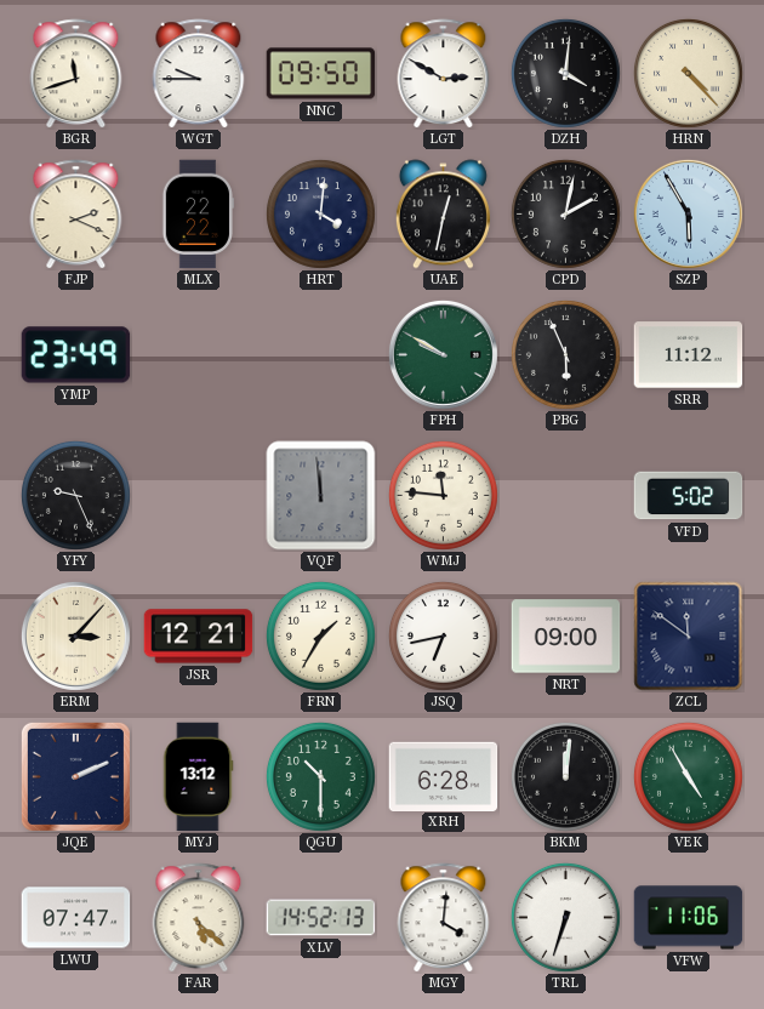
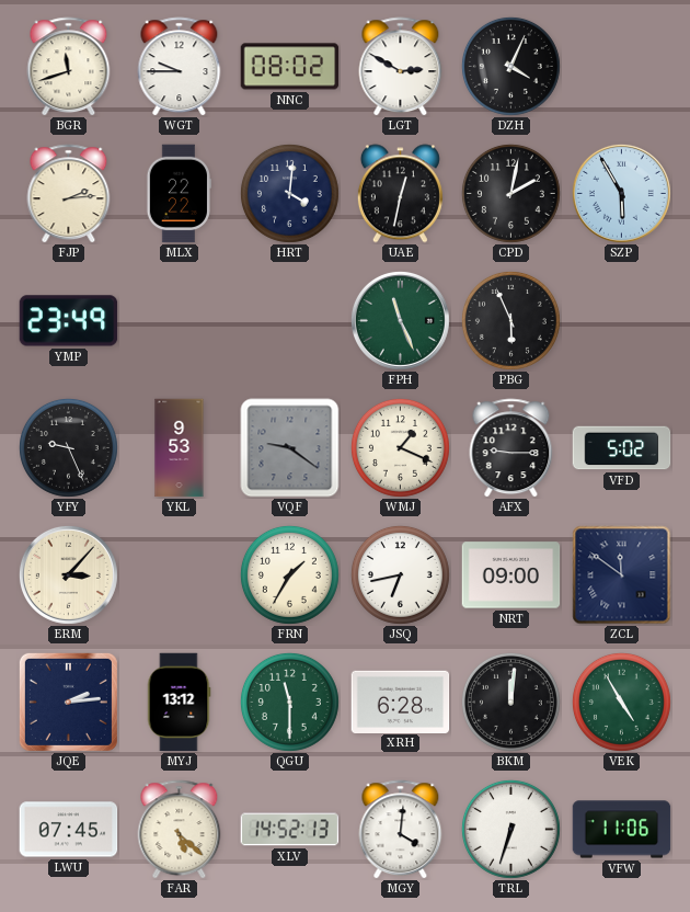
NNC: 09:50 -> 08:02 (290, 67)
DZH: 4:01 -> 4:04 (510, 66)
HRN: 4:23 -> none (688, 73)
FJP: 2:19 -> 2:14 (69, 194)
FPH: 9:50 -> 11:26 (400, 320)
SRR: 11:12 -> none (689, 355)
YKL: none -> 9:53 (180, 448)
VQF: 11:59 -> 9:21 (290, 448)
WMJ: 11:46 -> 1:19 (400, 447)
AFX: none -> 9:15 (511, 448)
JSR: 12:21 -> none (199, 637)
JQE: 2:11 -> 2:14 (68, 702)
QGU: 10:30 -> 11:30 (289, 702)
LWU: 07:47 -> 07:45 (69, 830)
